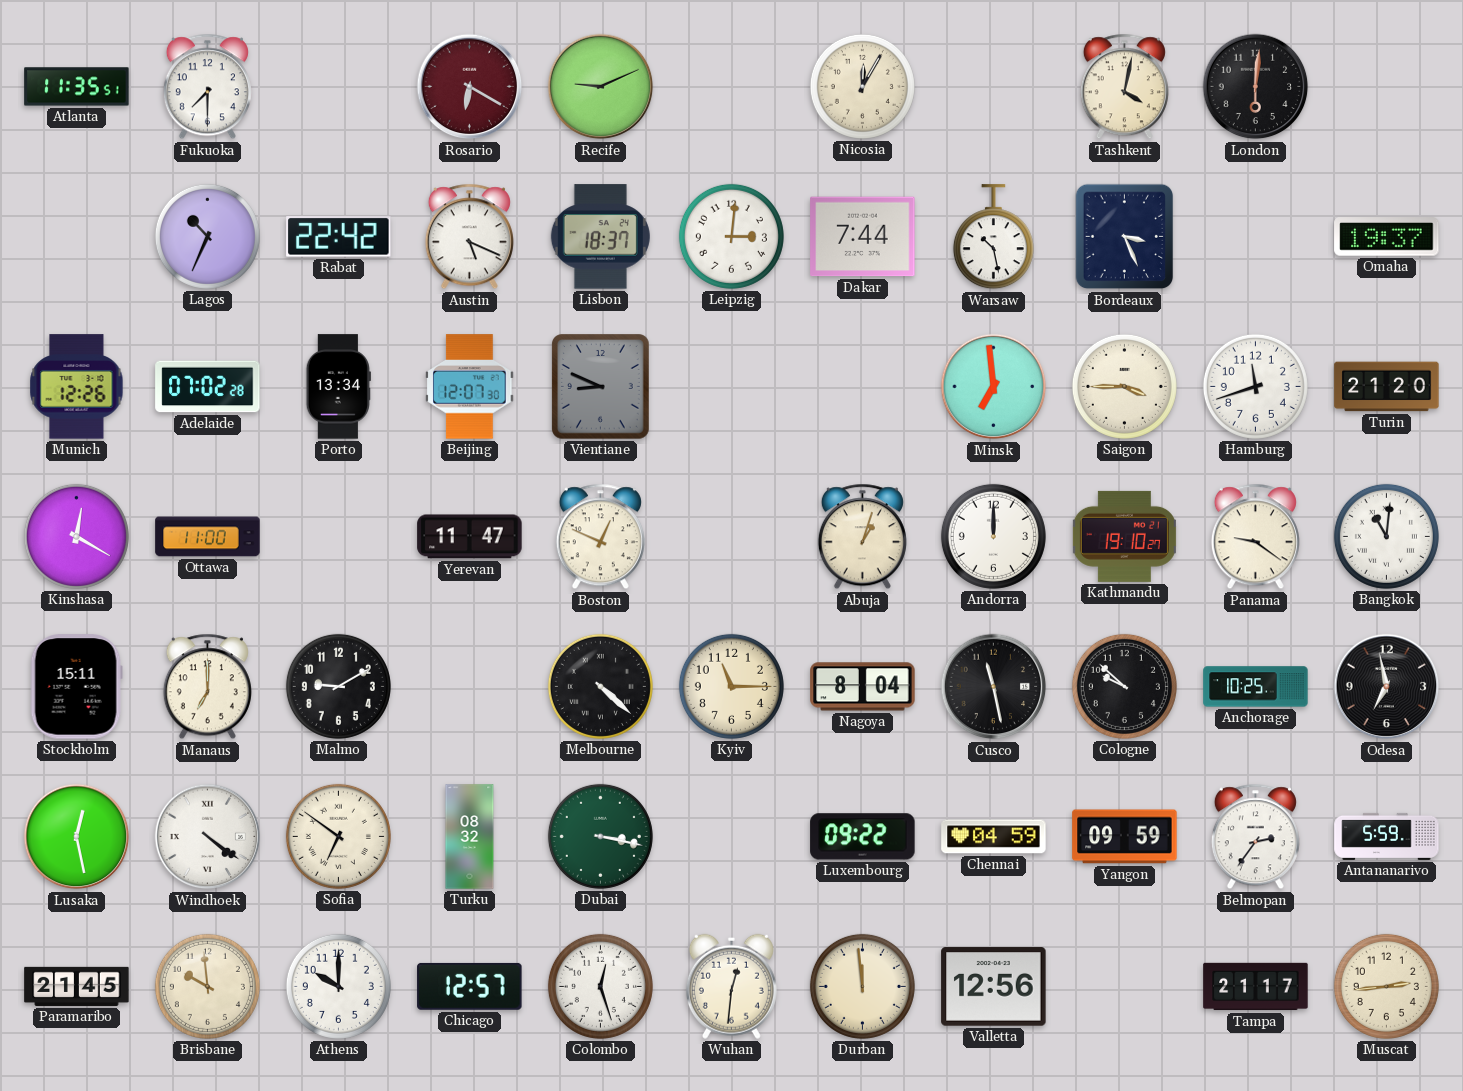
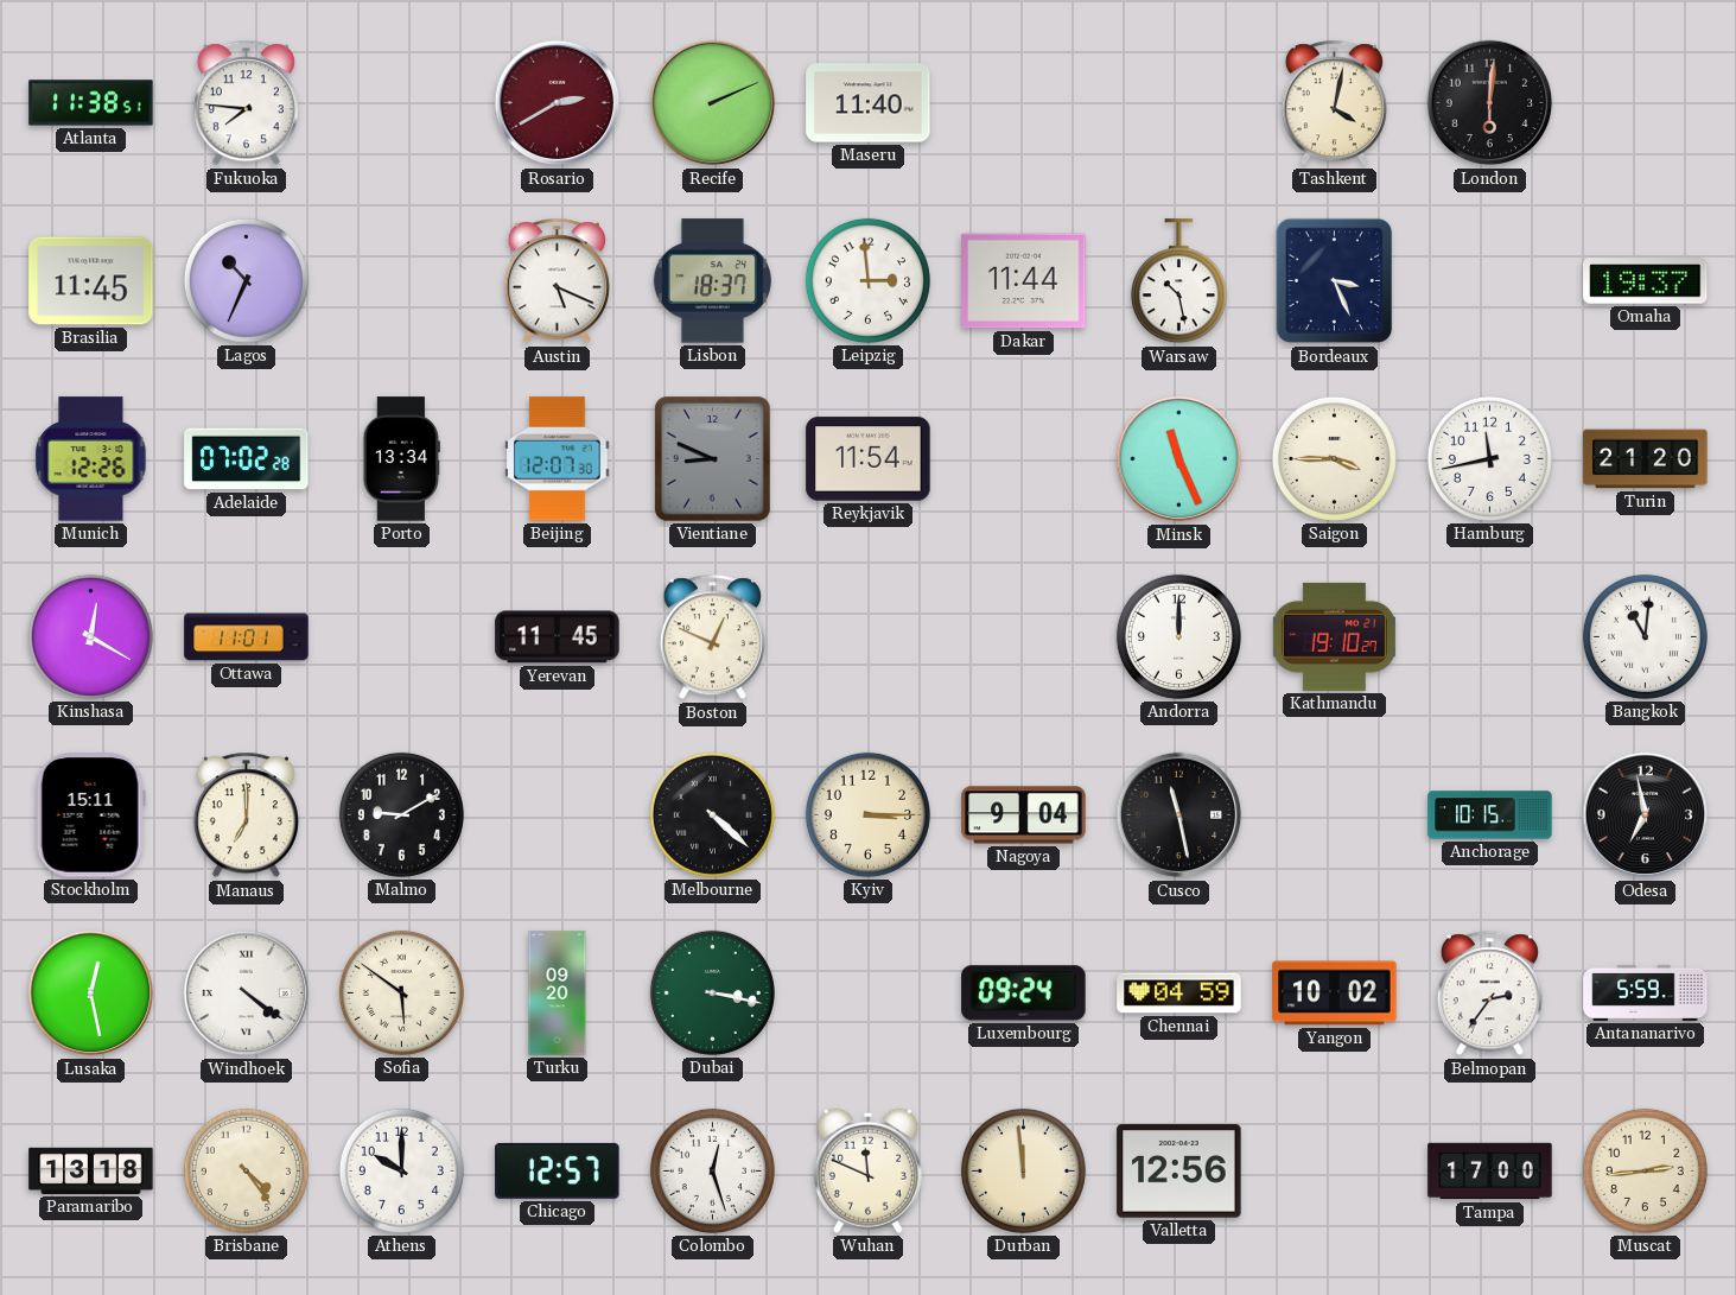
Atlanta: 11:35 -> 11:38 (91, 103)
Fukuoka: 7:30 -> 7:46 (246, 103)
Rosario: 6:20 -> 2:40 (558, 103)
Recife: 9:11 -> 2:11 (713, 103)
Maseru: none -> 11:40 (869, 103)
Nicosia: 12:05 -> none (862, 86)
Brasilia: none -> 11:45 (91, 281)
Rabat: 22:42 -> none (339, 237)
Leipzig: 3:01 -> 2:59 (867, 280)
Dakar: 7:44 -> 11:44 (1024, 281)
Reykjavik: none -> 11:54 (869, 459)
Minsk: 6:59 -> 11:26 (1179, 459)
Hamburg: 11:42 -> 11:43 (1489, 458)
Ottawa: 11:00 -> 11:01 (247, 637)
Yerevan: 11:47 -> 11:45 (558, 637)
Abuja: 1:03 -> none (862, 537)
Panama: 9:21 -> none (1255, 537)
Kyiv: 11:15 -> 3:15 (867, 814)
Nagoya: 8:04 -> 9:04 (1024, 815)
Cologne: 9:52 -> none (1124, 686)
Anchorage: 10:25 -> 10:15 (1490, 815)
Sofia: 6:51 -> 5:51 (401, 992)
Turku: 08:32 -> 09:20 (558, 994)
Luxembourg: 09:22 -> 09:24 (1024, 994)
Yangon: 09:59 -> 10:02 (1335, 994)
Paramaribo: 21:45 -> 13:18 (91, 1170)
Brisbane: 9:59 -> 4:24 (246, 1170)
Wuhan: 12:31 -> 11:49 (867, 1170)
Tampa: 21:17 -> 17:00 (1490, 1172)
